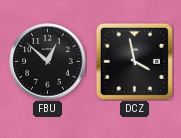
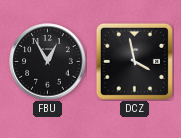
FBU: 12:52 -> 12:55 (48, 62)
